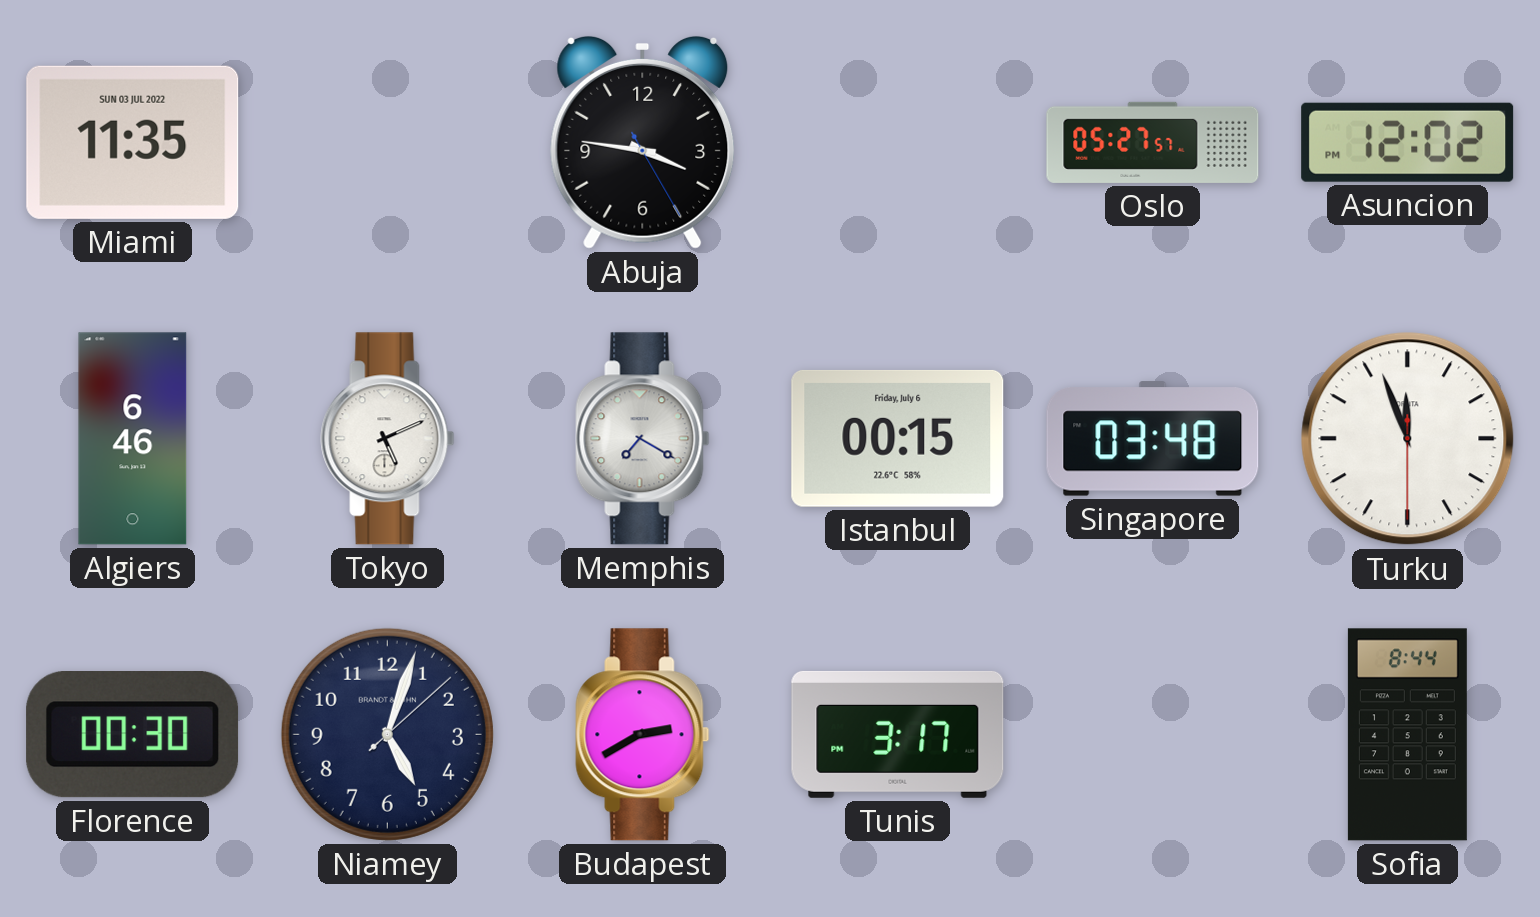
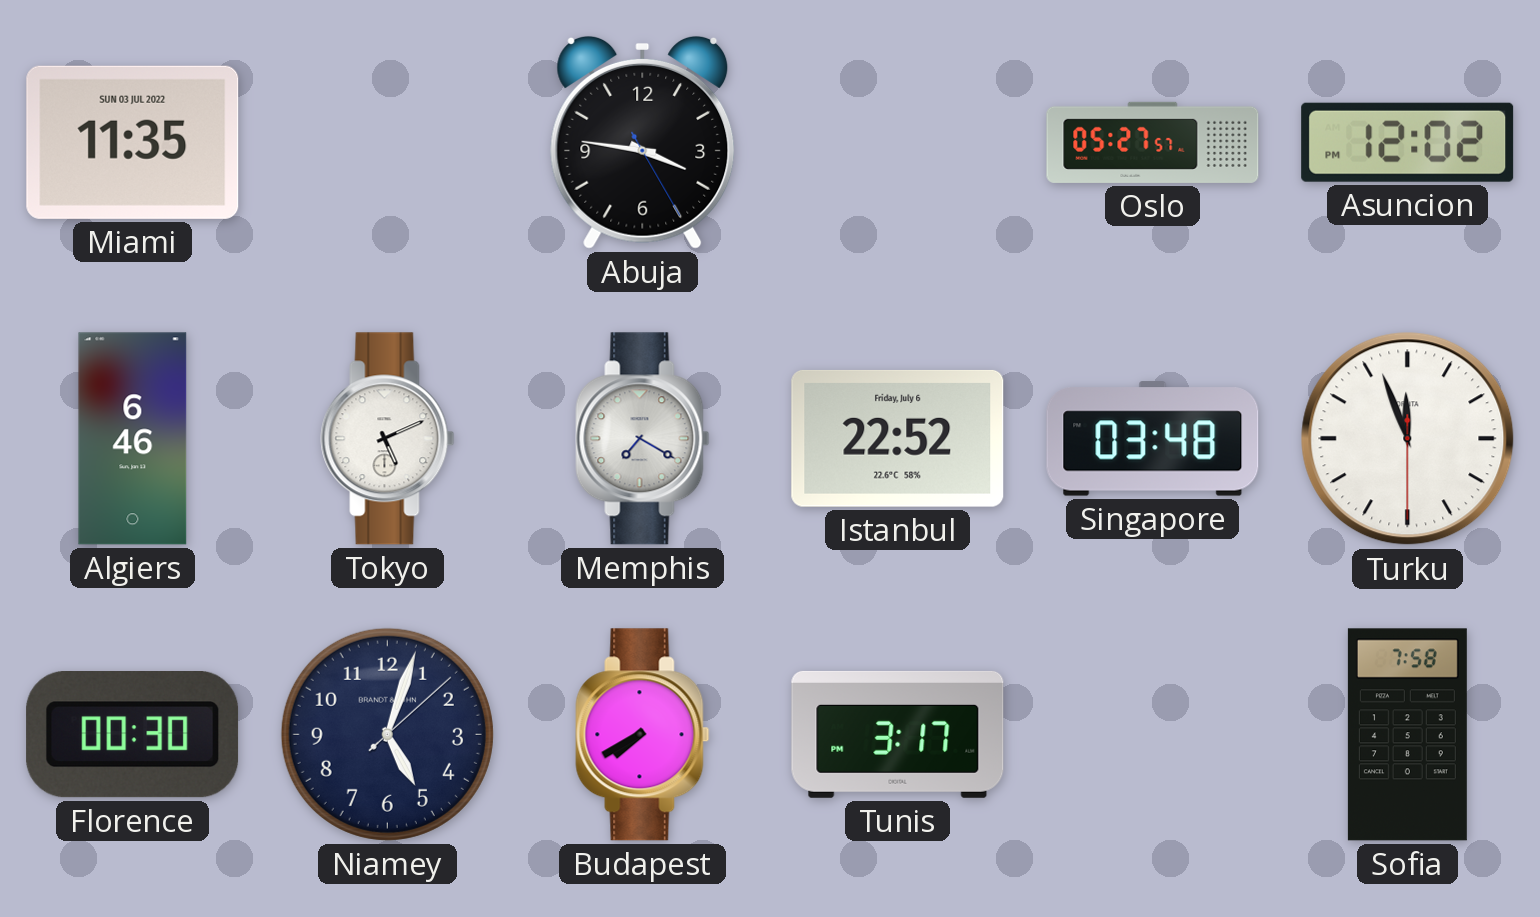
Istanbul: 00:15 -> 22:52 (898, 438)
Budapest: 2:40 -> 7:40 (643, 735)
Sofia: 8:44 -> 7:58 (1407, 735)
